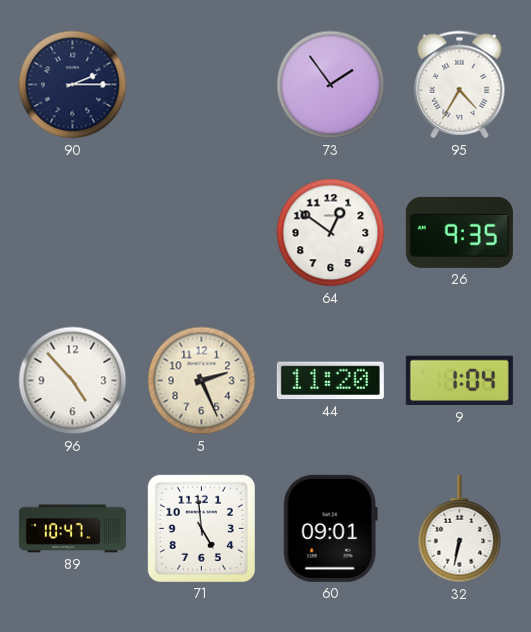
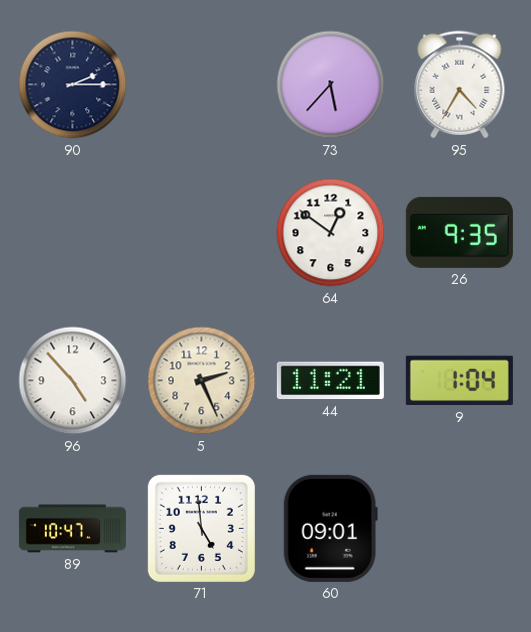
73: 1:54 -> 5:37 (331, 85)
44: 11:20 -> 11:21 (330, 381)
32: 6:32 -> none (460, 529)
